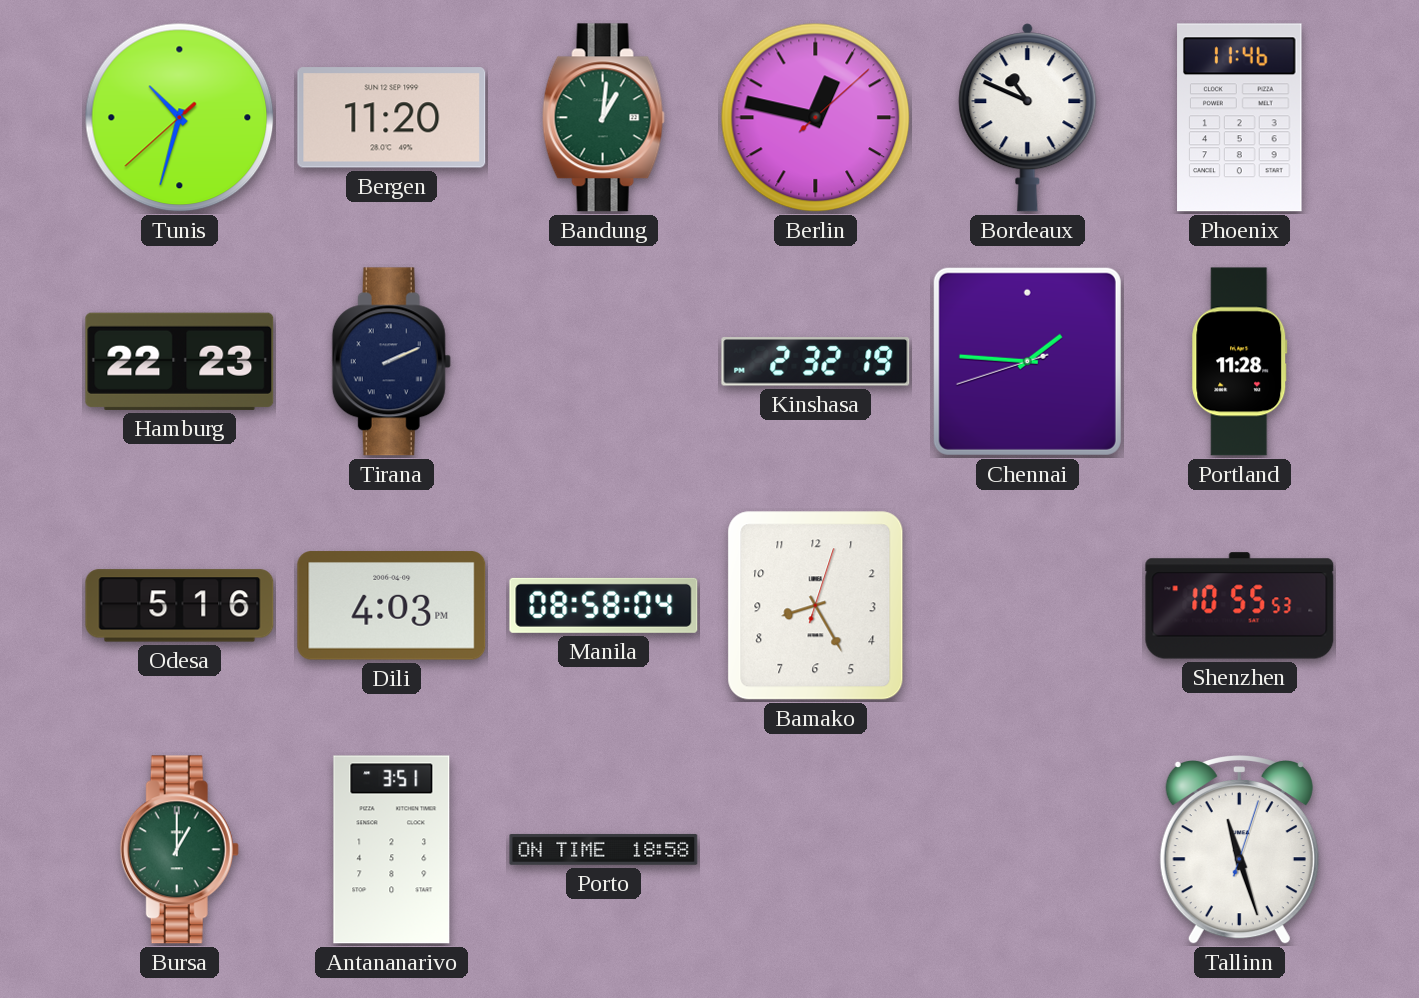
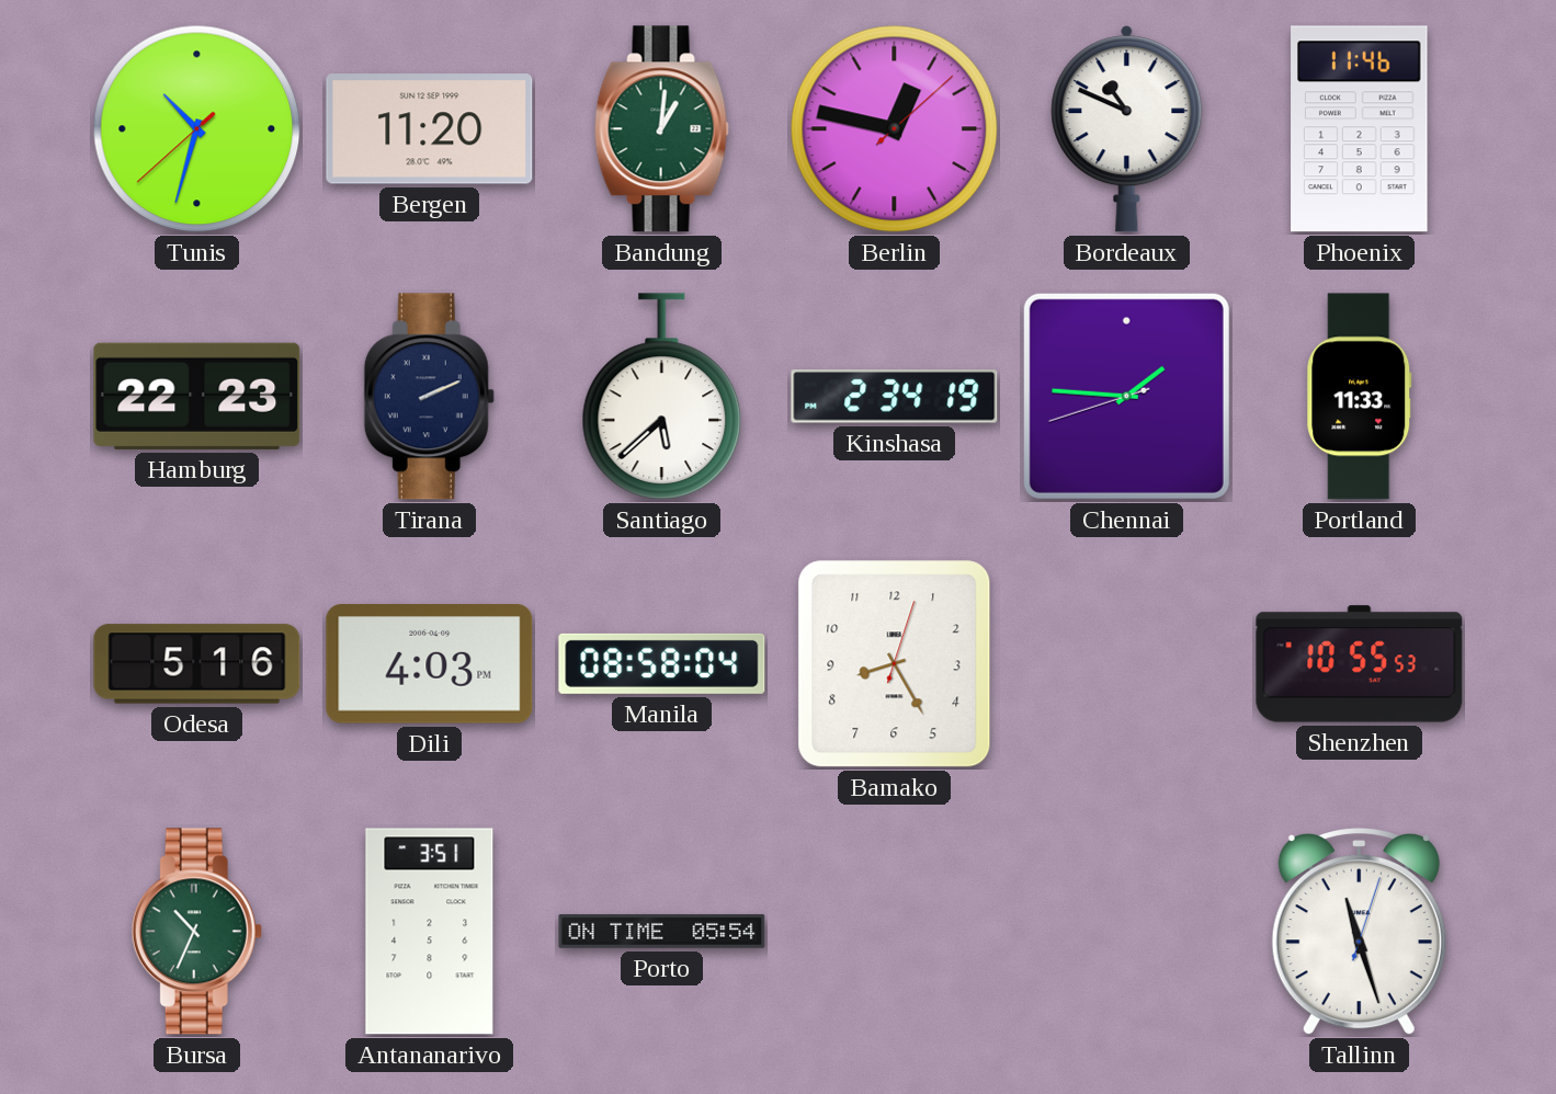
Santiago: none -> 5:38 (662, 397)
Kinshasa: 2:32 -> 2:34 (895, 397)
Portland: 11:28 -> 11:33 (1360, 397)
Bursa: 1:00 -> 10:34 (196, 932)
Porto: 18:58 -> 05:54 (662, 931)
